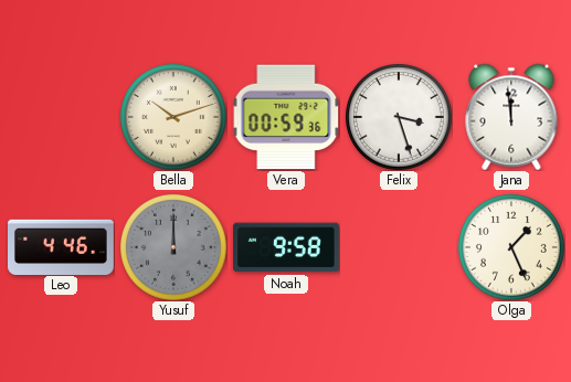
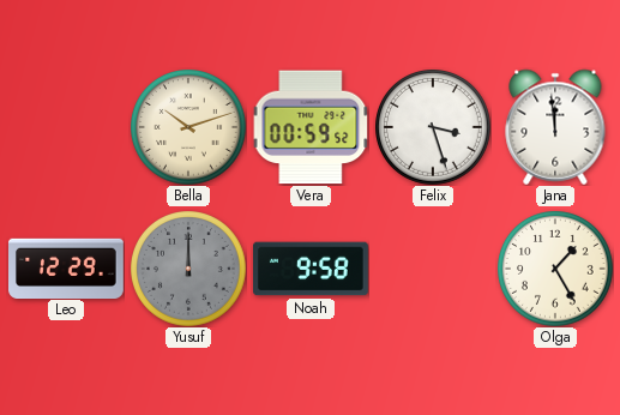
Vera: 00:59:36 -> 00:59:52 (311, 127)
Leo: 4:46 -> 12:29 (67, 267)
Olga: 1:26 -> 1:25 (555, 269)
